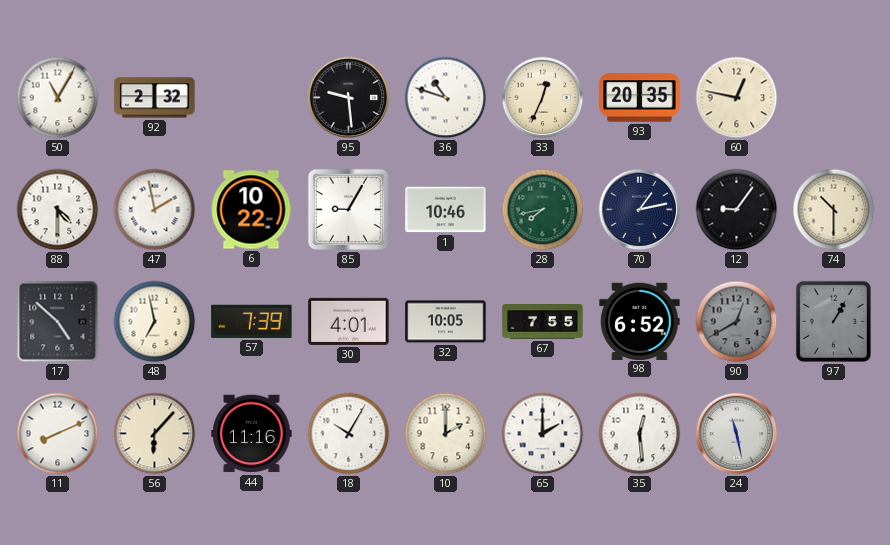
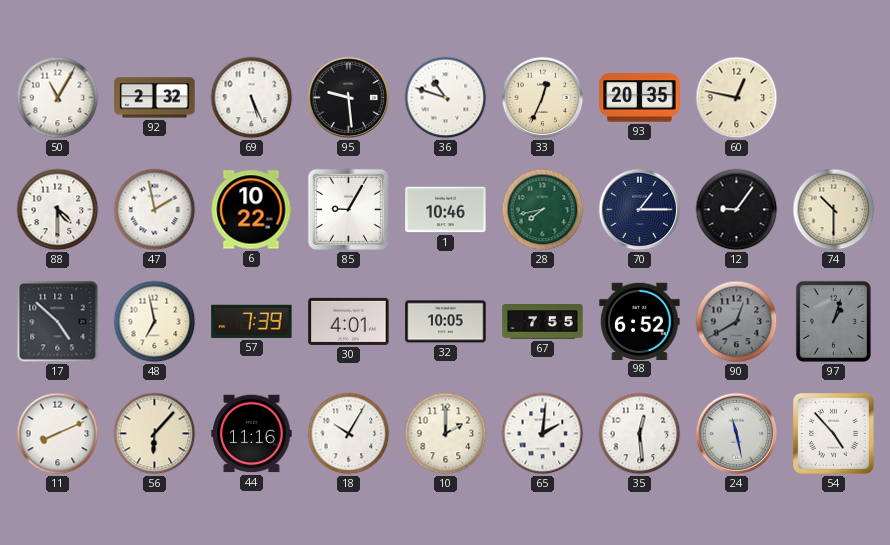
69: none -> 5:26 (252, 98)
70: 1:13 -> 1:15 (640, 210)
97: 1:05 -> 1:03 (833, 321)
65: 2:00 -> 2:01 (543, 434)
54: none -> 4:53 (833, 433)
